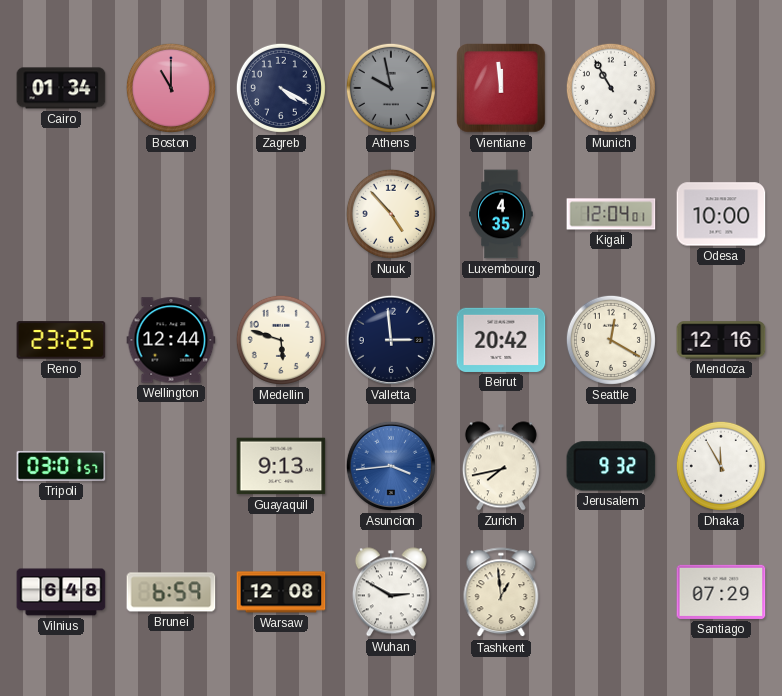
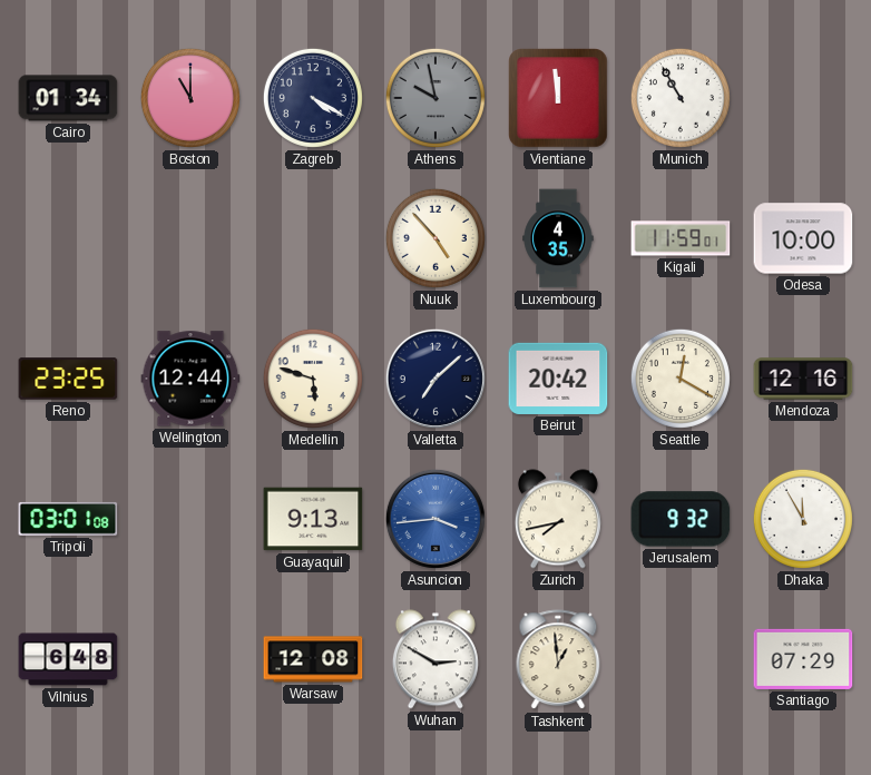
Kigali: 12:04 -> 11:59 (681, 238)
Valletta: 2:59 -> 7:08 (435, 379)
Tripoli: 03:01:57 -> 03:01:08 (68, 519)
Brunei: 6:59 -> none (171, 592)
